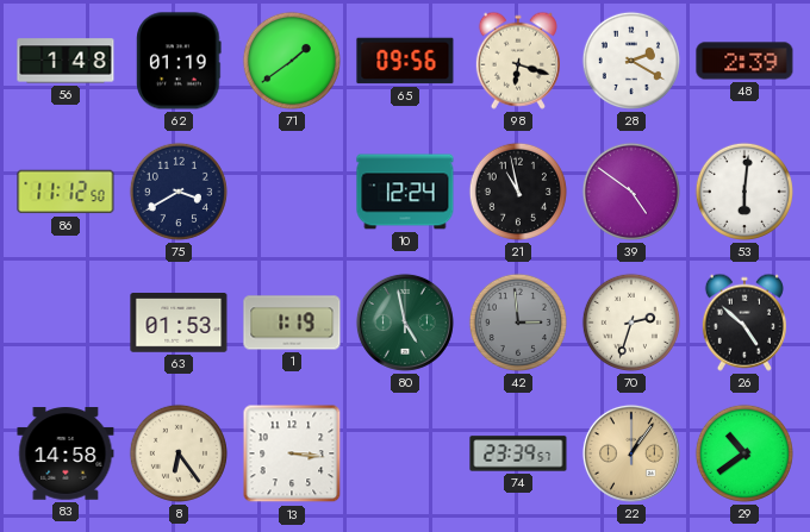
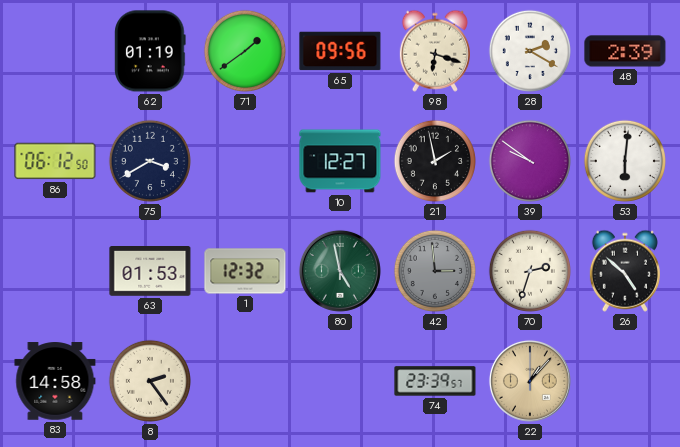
56: 1:48 -> none (66, 61)
86: 11:12 -> 06:12 (55, 161)
10: 12:24 -> 12:27 (340, 161)
21: 10:58 -> 1:58 (435, 161)
39: 4:51 -> 9:51 (530, 161)
1: 1:19 -> 12:32 (245, 271)
8: 6:24 -> 2:24 (150, 381)
13: 3:16 -> none (292, 453)
22: 1:06 -> 1:07 (530, 381)
29: 10:39 -> none (744, 453)
